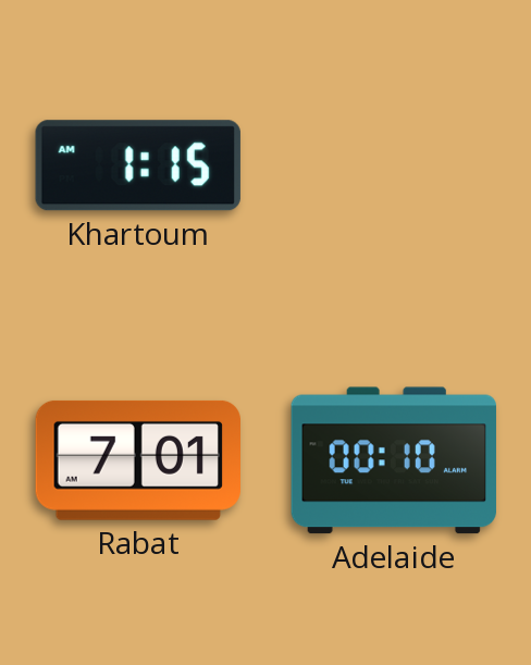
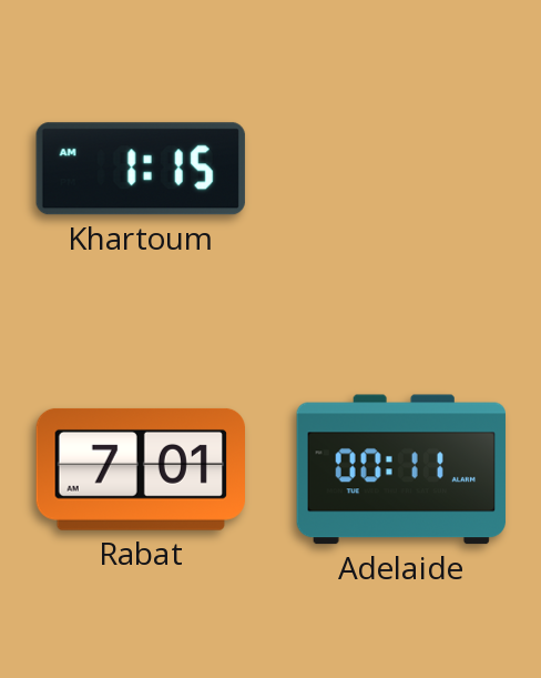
Adelaide: 00:10 -> 00:11 (401, 469)
